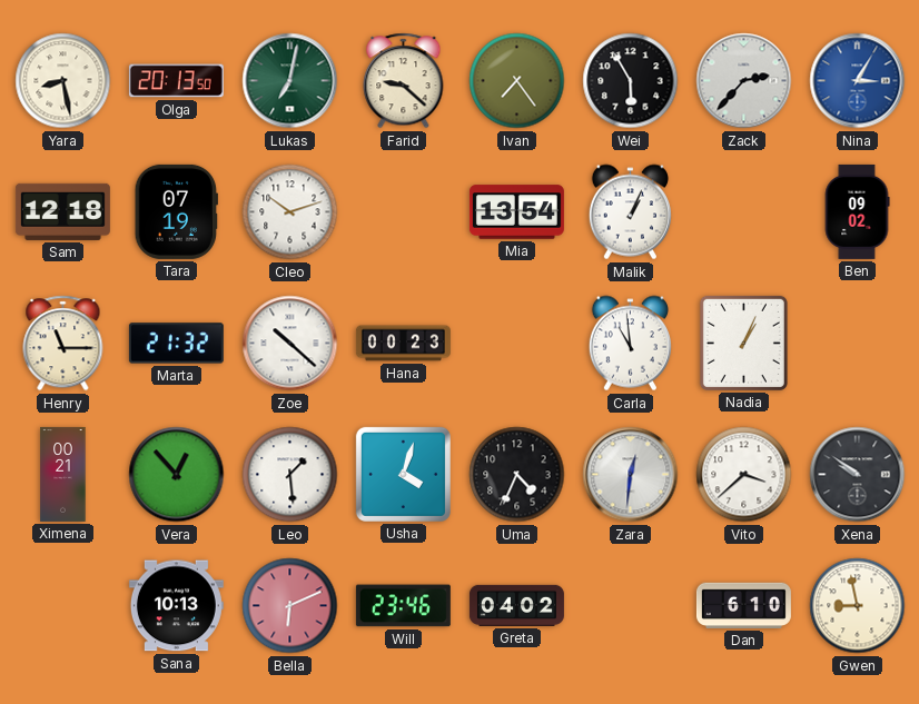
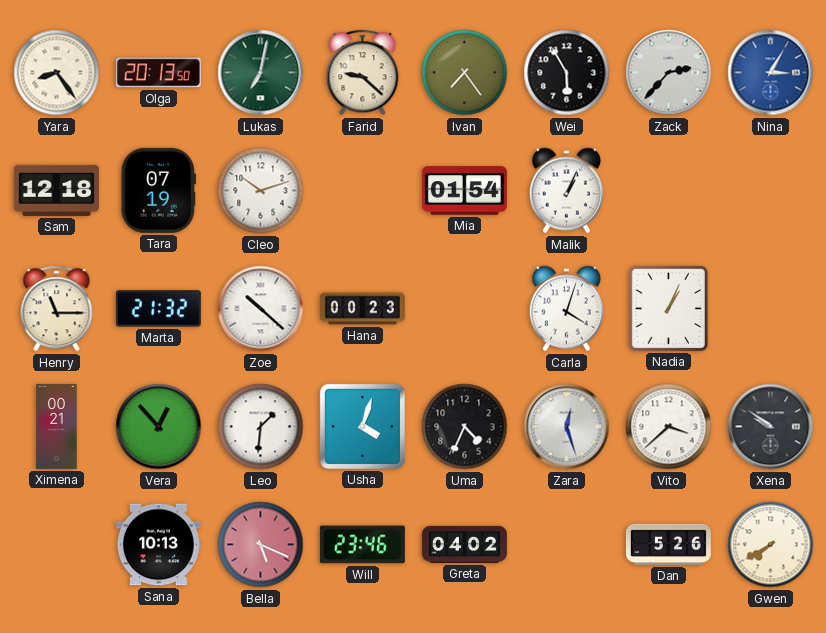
Yara: 8:28 -> 8:24 (57, 73)
Mia: 13:54 -> 01:54 (464, 191)
Ben: 09:02 -> none (857, 211)
Carla: 10:59 -> 4:03 (566, 309)
Leo: 1:29 -> 1:31 (261, 427)
Zara: 12:31 -> 12:27 (567, 427)
Bella: 6:11 -> 5:19 (261, 545)
Dan: 6:10 -> 5:26 (668, 544)
Gwen: 8:58 -> 7:40 (771, 545)
